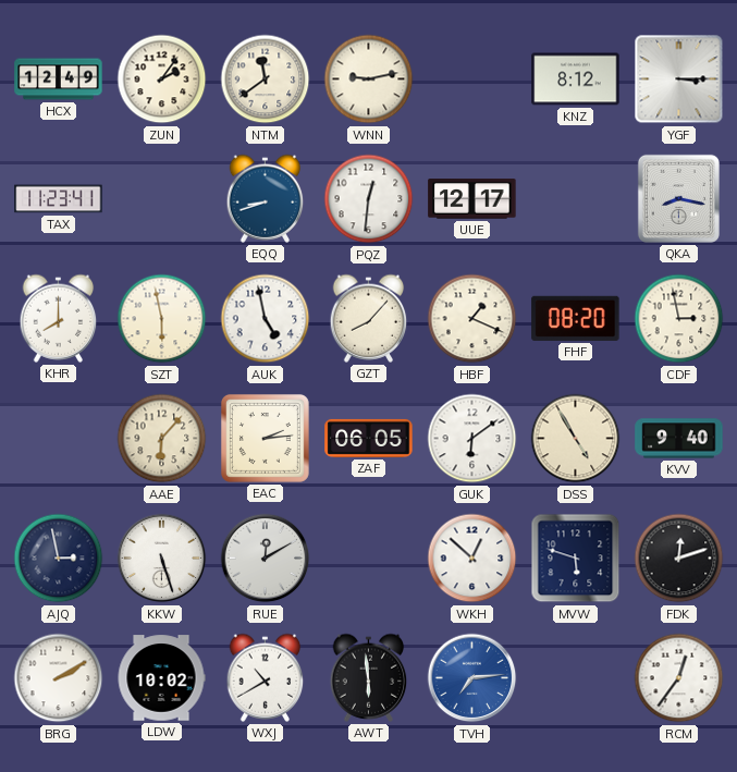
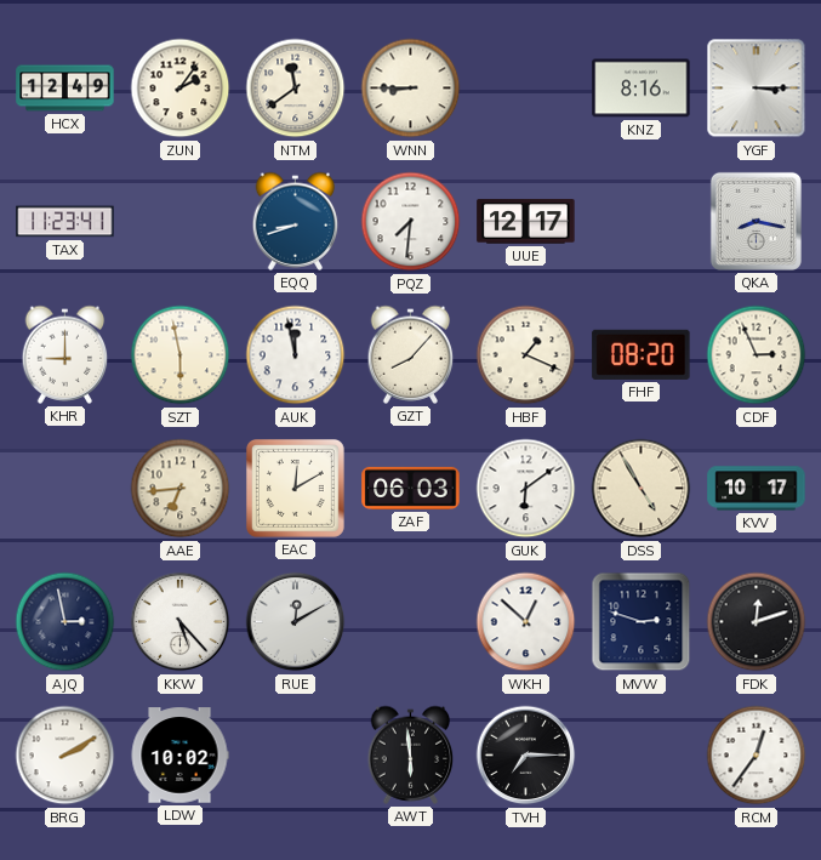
WNN: 9:13 -> 8:45 (411, 89)
KNZ: 8:12 -> 8:16 (642, 89)
PQZ: 12:31 -> 7:31 (411, 222)
KHR: 8:00 -> 9:00 (65, 354)
AUK: 4:58 -> 11:58 (296, 355)
CDF: 2:58 -> 2:56 (757, 355)
AAE: 6:07 -> 6:44 (181, 489)
EAC: 2:14 -> 12:10 (295, 488)
ZAF: 06:05 -> 06:03 (411, 488)
KVV: 9:40 -> 10:17 (757, 489)
KKW: 5:27 -> 5:23 (181, 622)
MVW: 5:48 -> 2:48 (642, 622)
WXJ: 10:40 -> none (266, 677)
TVH: 7:14 -> 7:15 (526, 756)
TVH dial: blue -> black (526, 756)
